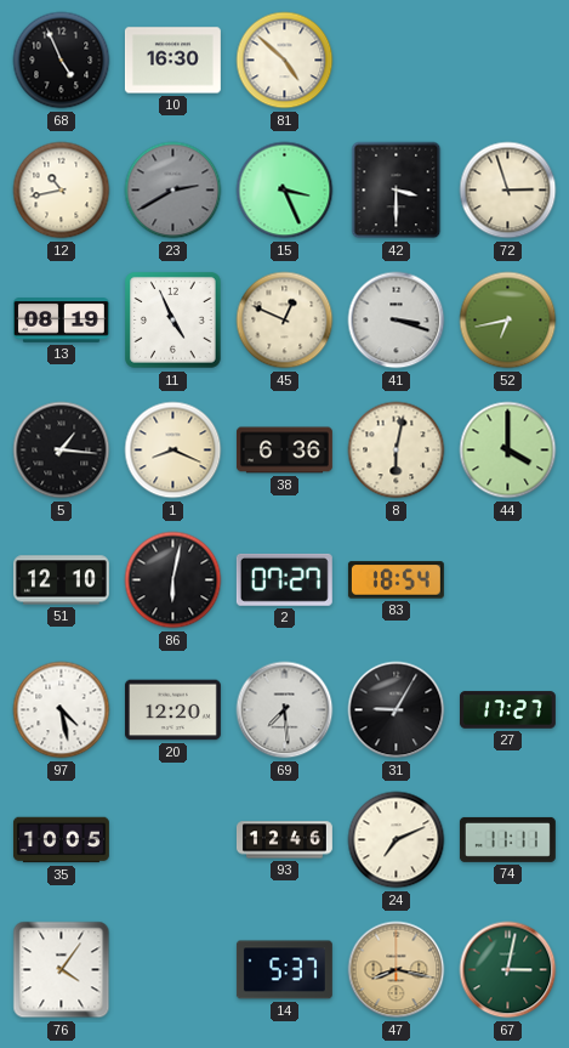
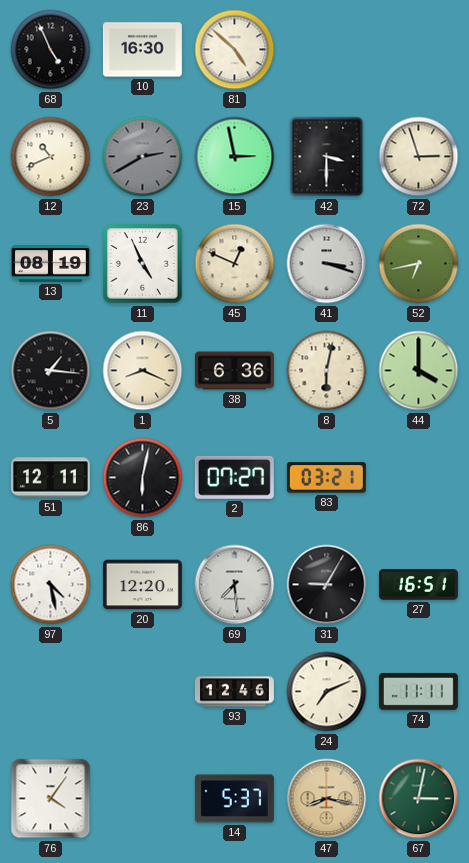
12: 10:43 -> 10:41 (51, 157)
15: 3:26 -> 2:58 (235, 157)
51: 12:10 -> 12:11 (50, 478)
83: 18:54 -> 03:21 (326, 478)
27: 17:27 -> 16:51 (418, 585)
35: 10:05 -> none (61, 840)
